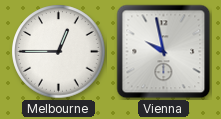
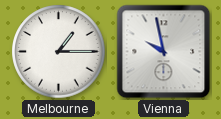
Melbourne: 12:45 -> 1:15 (59, 52)
